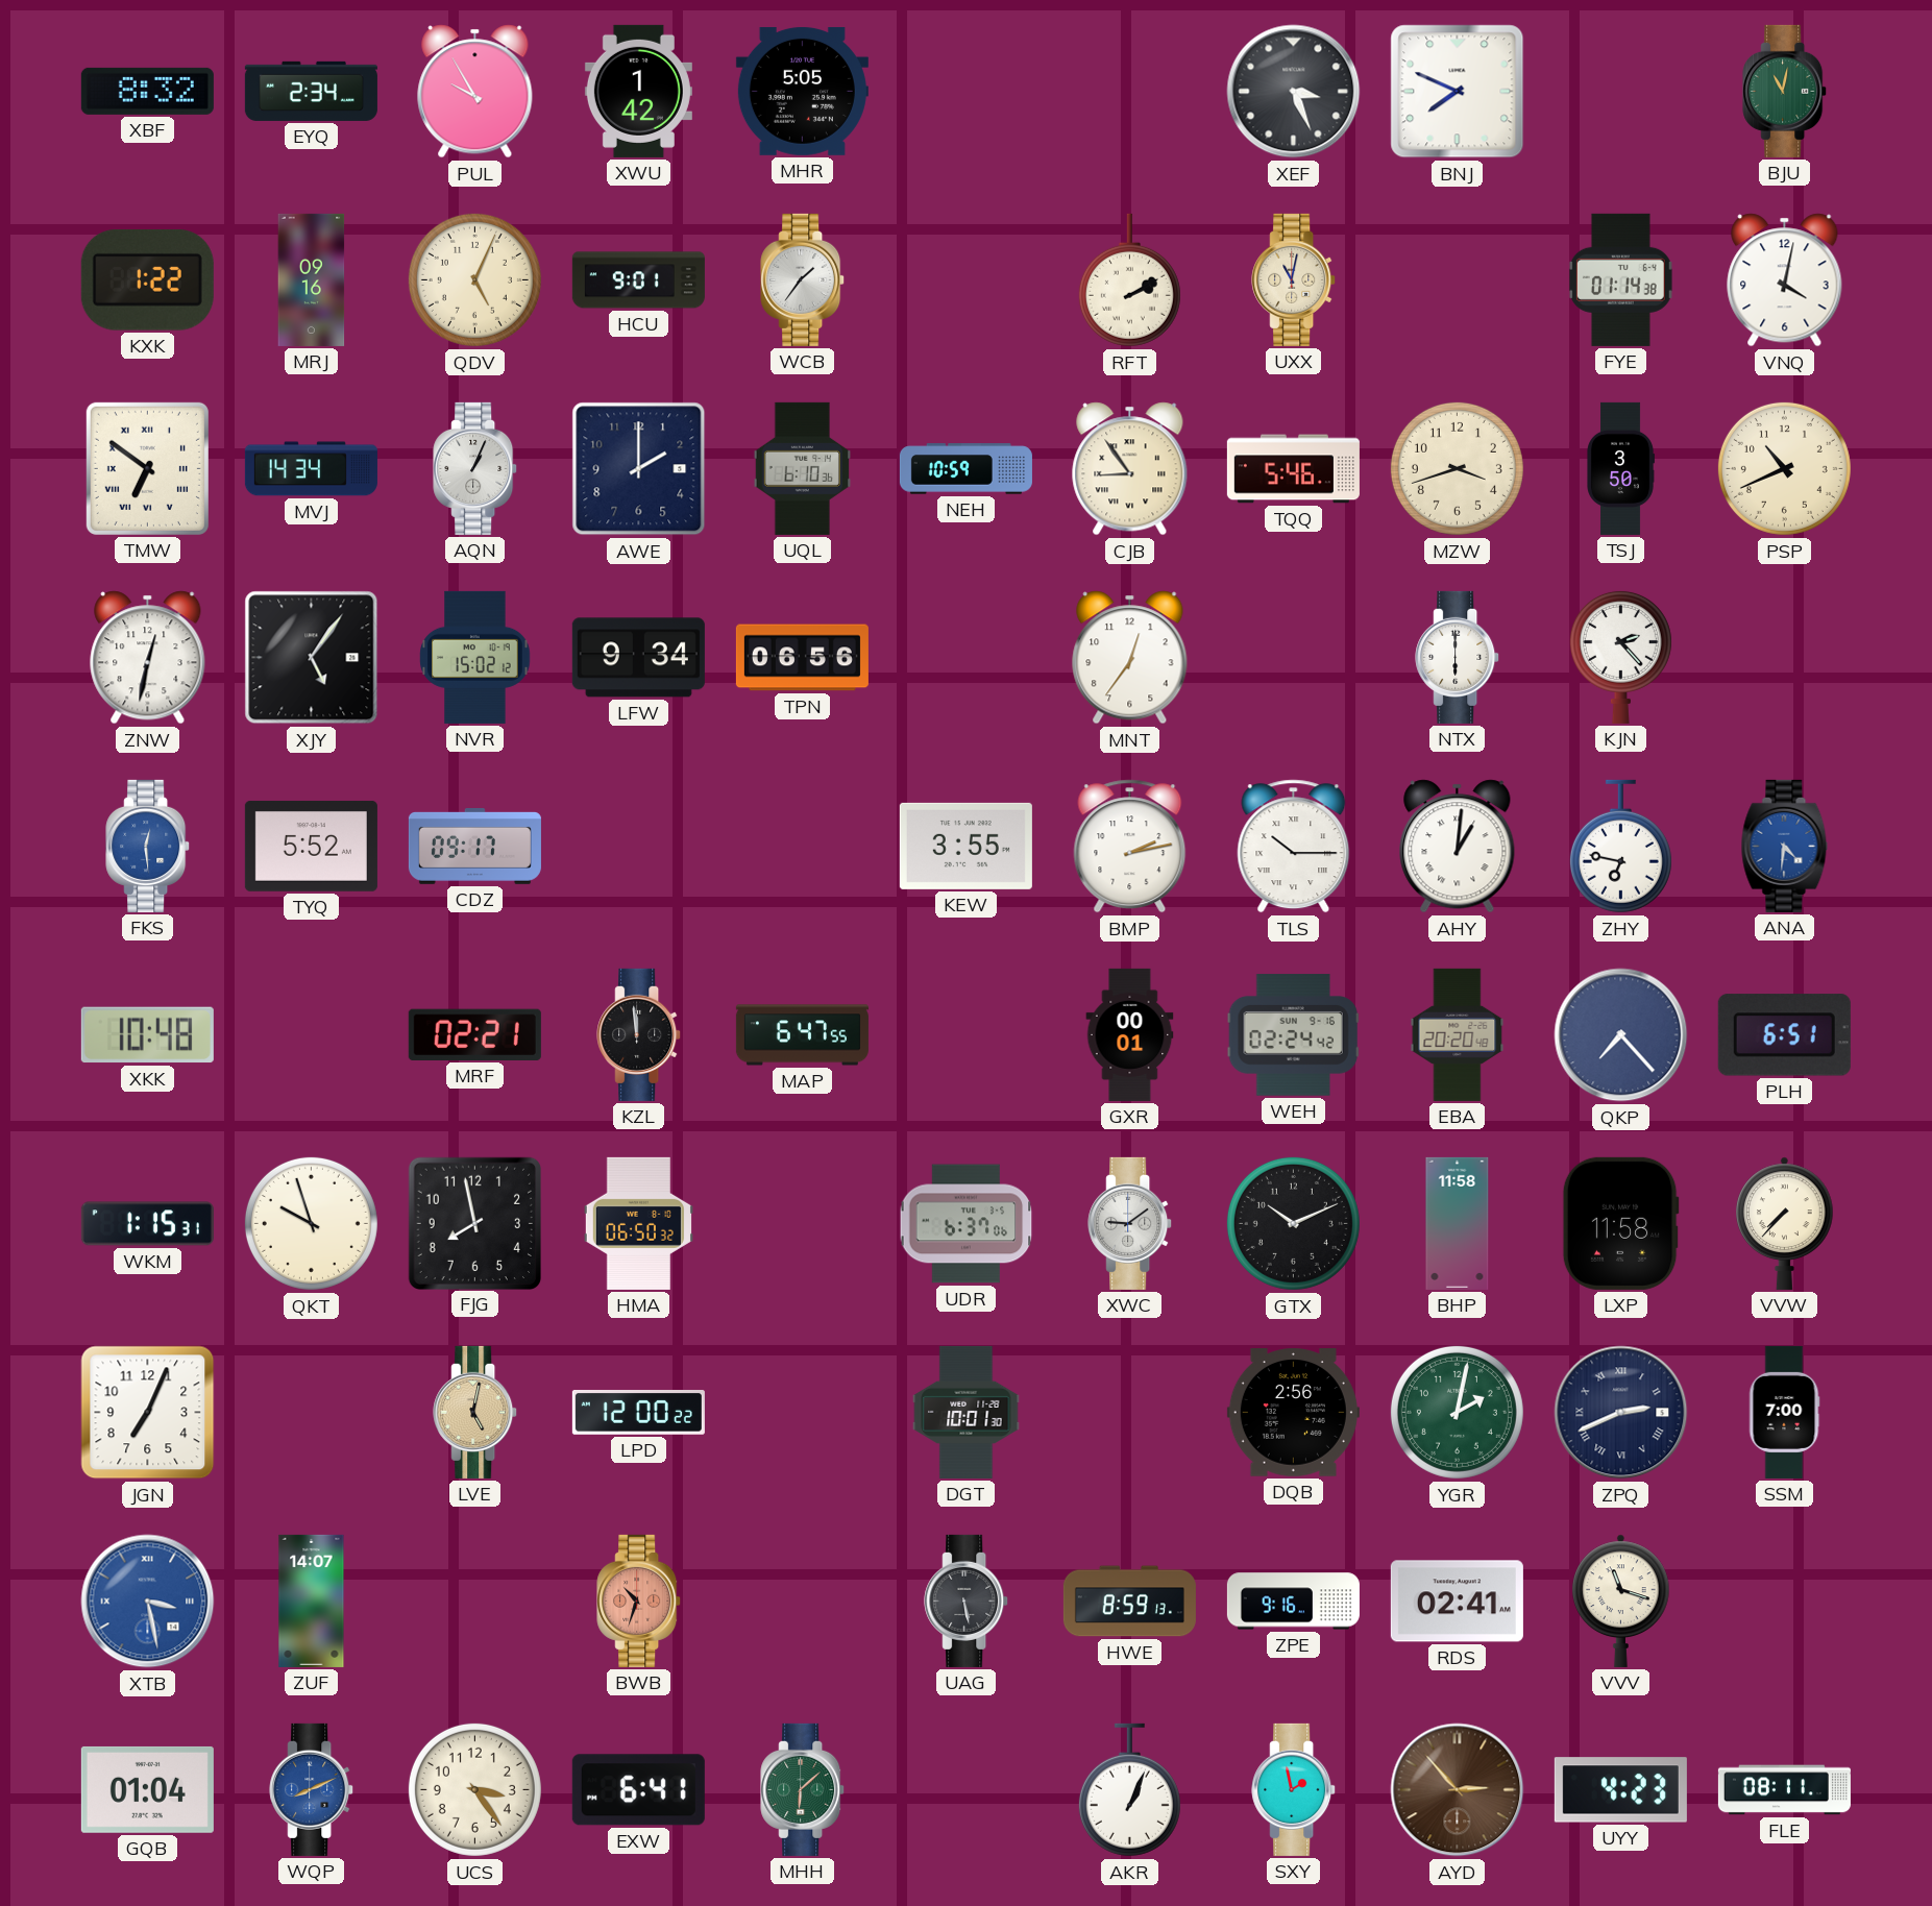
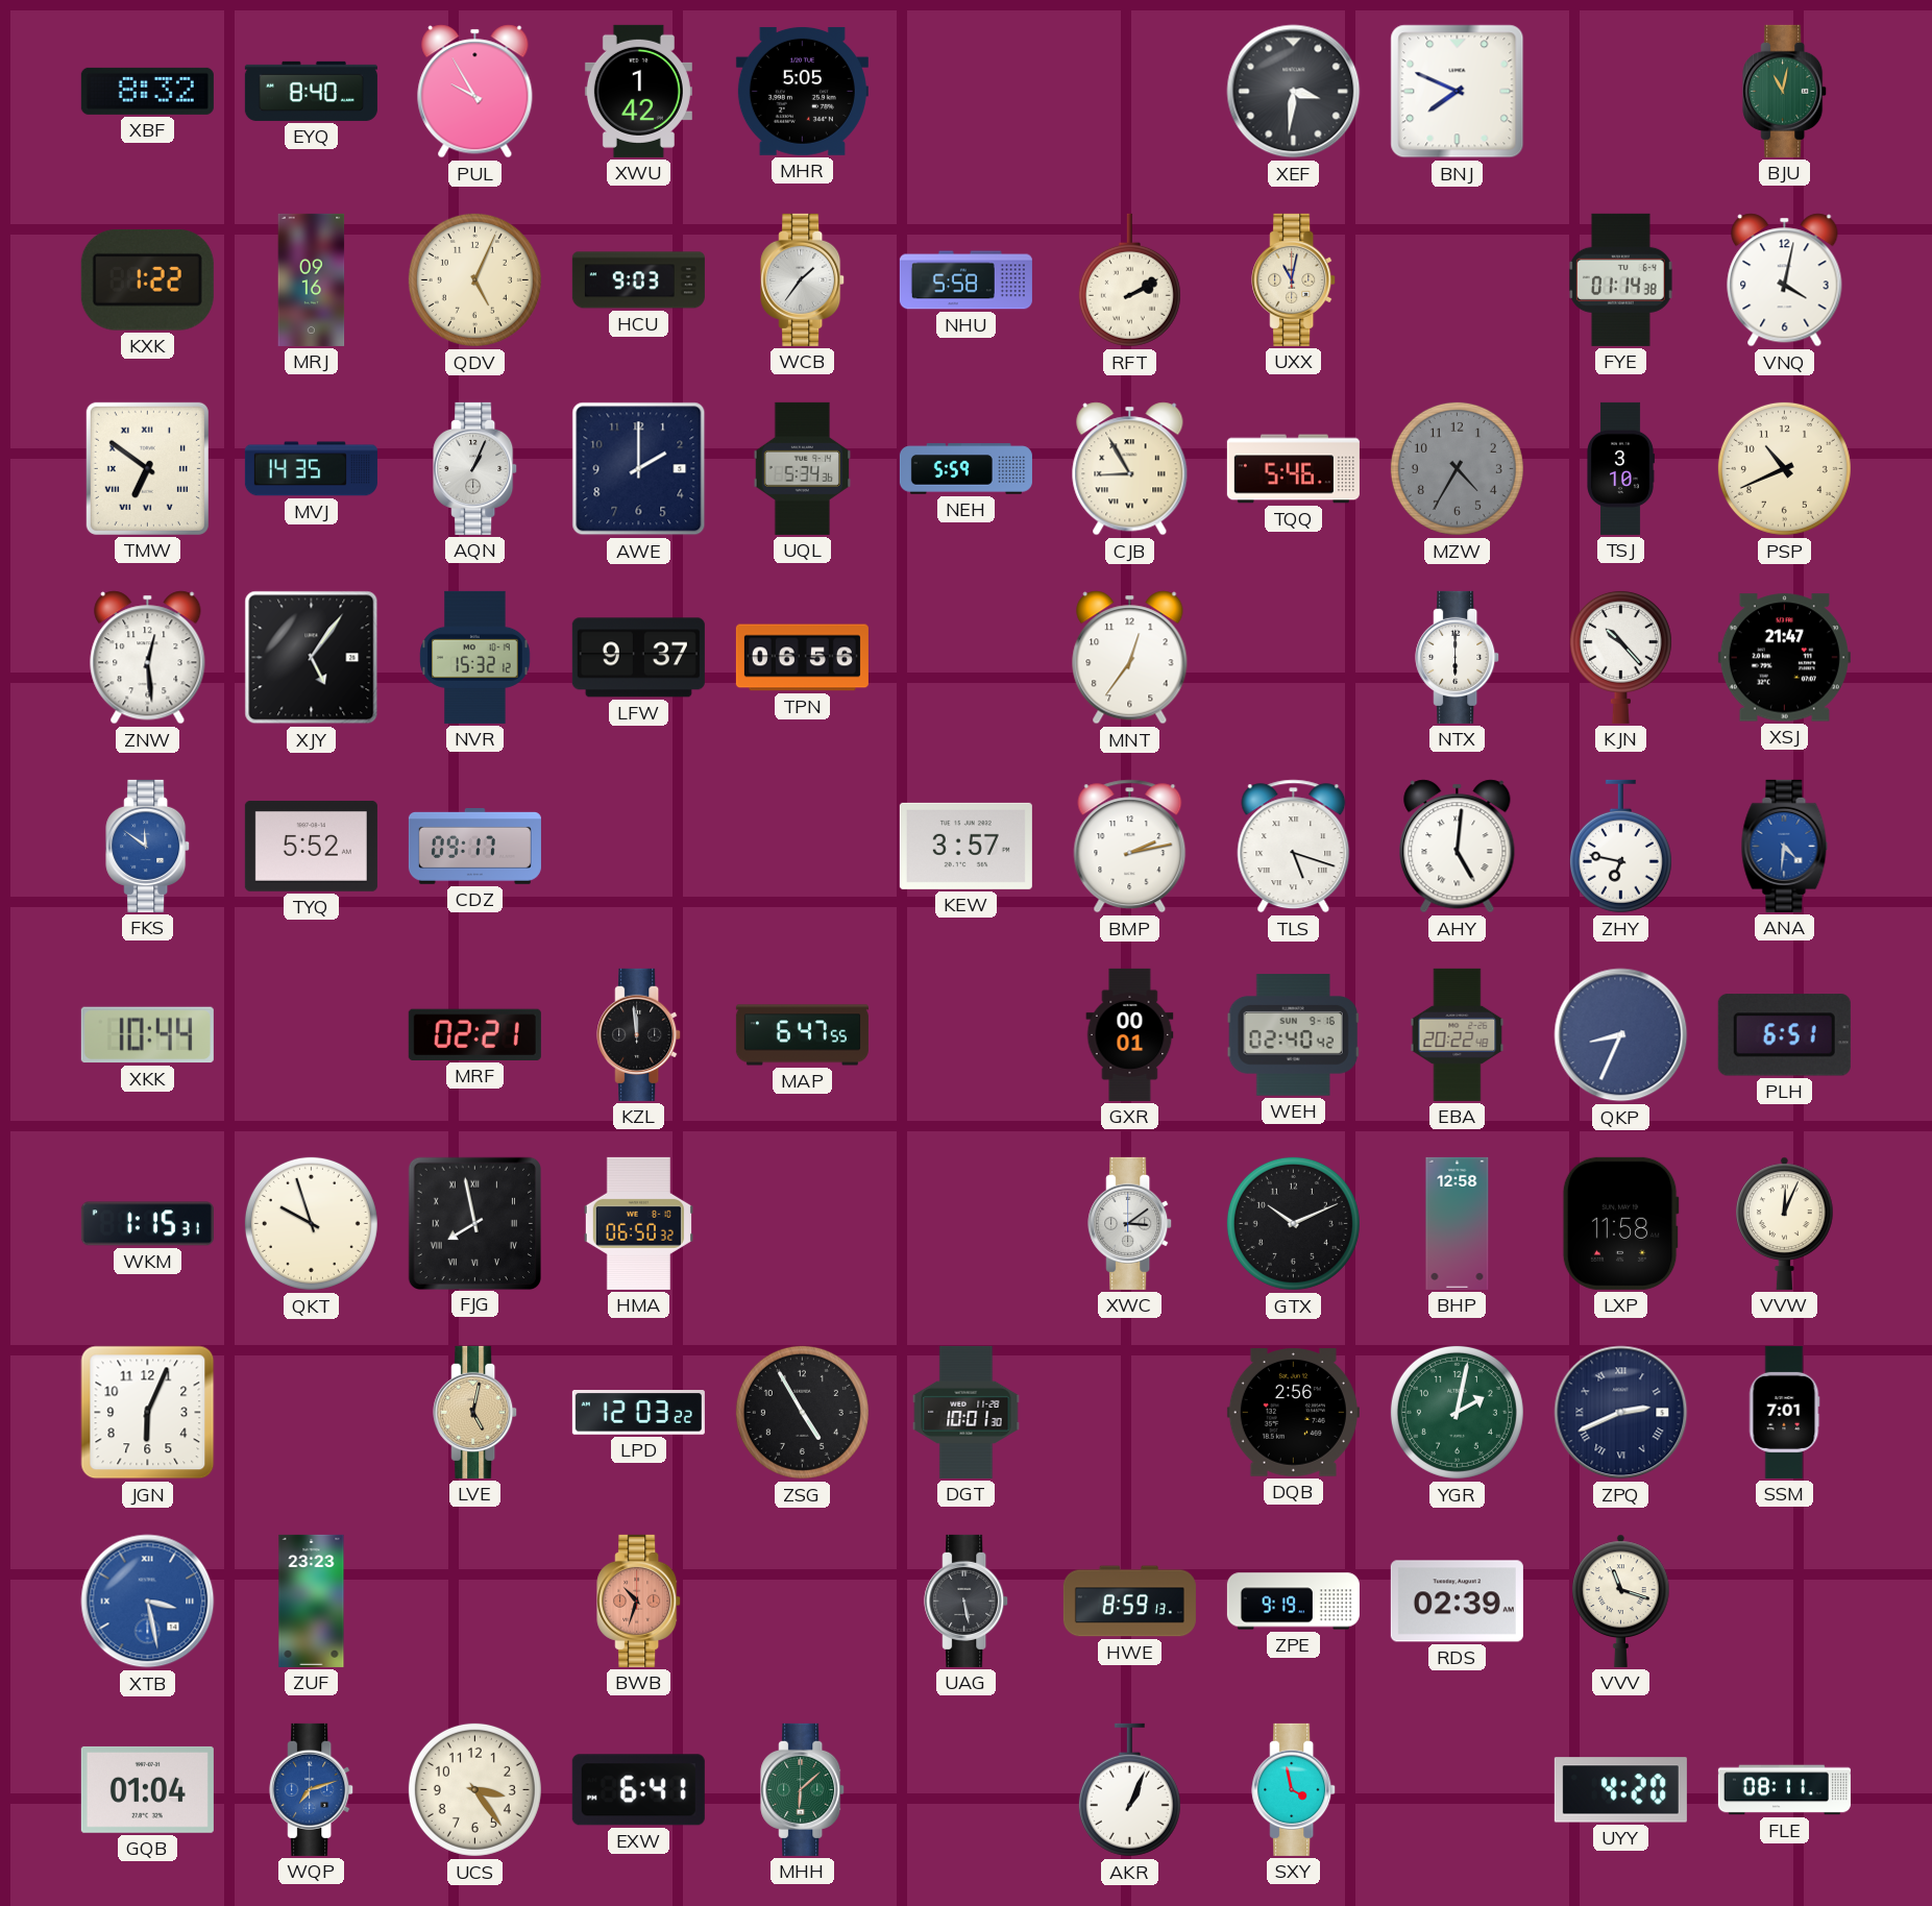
EYQ: 2:34 -> 8:40 (311, 91)
XEF: 3:26 -> 3:31 (1294, 92)
HCU: 9:01 -> 9:03 (638, 280)
NHU: none -> 5:58 (965, 280)
MVJ: 14:34 -> 14:35 (311, 469)
UQL: 6:10 -> 5:34 (802, 468)
NEH: 10:59 -> 5:59 (965, 469)
CJB: 8:54 -> 8:55 (1130, 469)
MZW: 3:42 -> 4:35 (1457, 468)
MZW dial: cream -> grey (1457, 468)
TSJ: 3:50 -> 3:10 (1620, 468)
ZNW: 12:32 -> 12:29 (148, 658)
NVR: 15:02 -> 15:32 (475, 657)
LFW: 9:34 -> 9:37 (638, 658)
KJN: 2:23 -> 10:23 (1620, 657)
XSJ: none -> 21:47 (1784, 658)
FKS: 12:29 -> 11:51 (148, 846)
KEW: 3:55 -> 3:57 (965, 846)
TLS: 10:15 -> 5:18 (1294, 847)
AHY: 1:01 -> 5:01 (1458, 847)
XKK: 10:48 -> 10:44 (147, 1035)
WEH: 02:24 -> 02:40 (1293, 1035)
EBA: 20:20 -> 20:22 (1458, 1034)
QKP: 7:23 -> 8:34 (1621, 1035)
FJG numerals: Arabic -> Roman (474, 1223)
UDR: 6:37 -> none (967, 1224)
XWC: 9:09 -> 3:09 (1130, 1223)
BHP: 11:58 -> 12:58 (1458, 1223)
VVW: 7:37 -> 12:04 (1785, 1223)
JGN: 7:04 -> 6:04 (148, 1413)
LPD: 12:00 -> 12:03 (638, 1413)
ZSG: none -> 4:55 (802, 1412)
SSM: 7:00 -> 7:01 (1784, 1412)
ZUF: 14:07 -> 23:23 (312, 1600)
ZPE: 9:16 -> 9:19 (1293, 1602)
RDS: 02:41 -> 02:39 (1457, 1602)
WQP: 8:11 -> 7:12 (312, 1789)
SXY: 1:58 -> 3:58 (1294, 1789)
AYD: 2:53 -> none (1458, 1790)
UYY: 4:23 -> 4:20 (1620, 1790)
